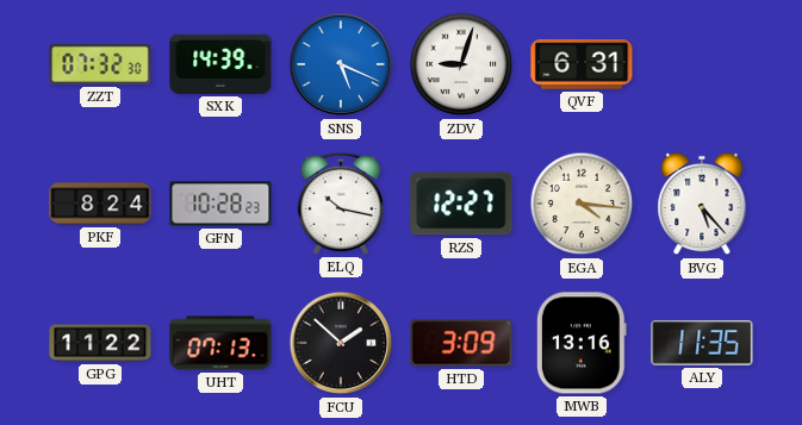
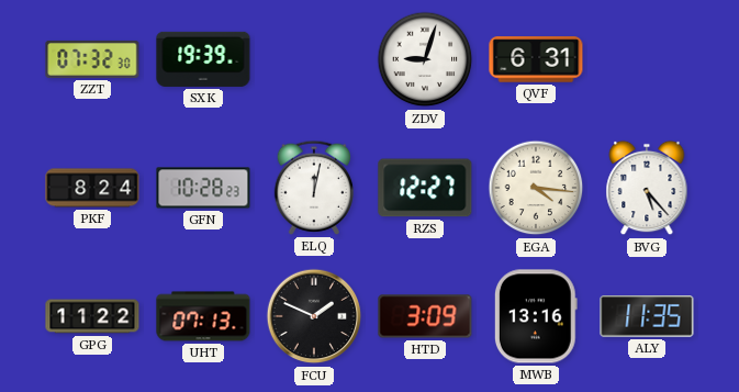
SXK: 14:39 -> 19:39 (203, 59)
SNS: 5:19 -> none (341, 64)
ELQ: 10:17 -> 12:02 (314, 188)
FCU: 1:52 -> 1:49 (314, 316)
